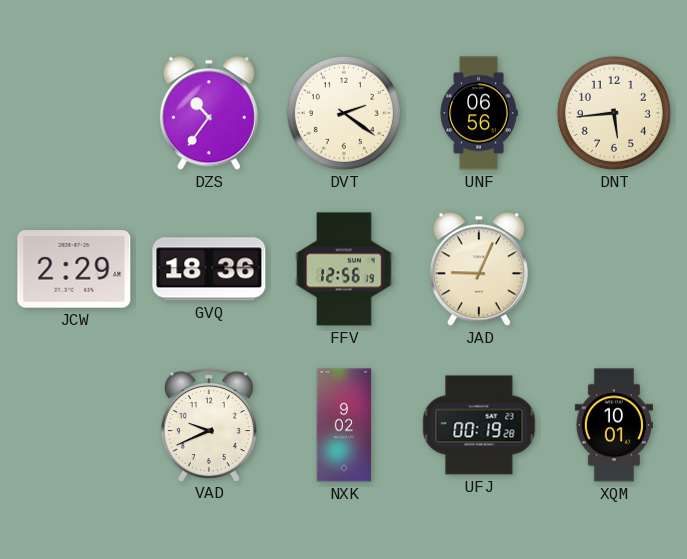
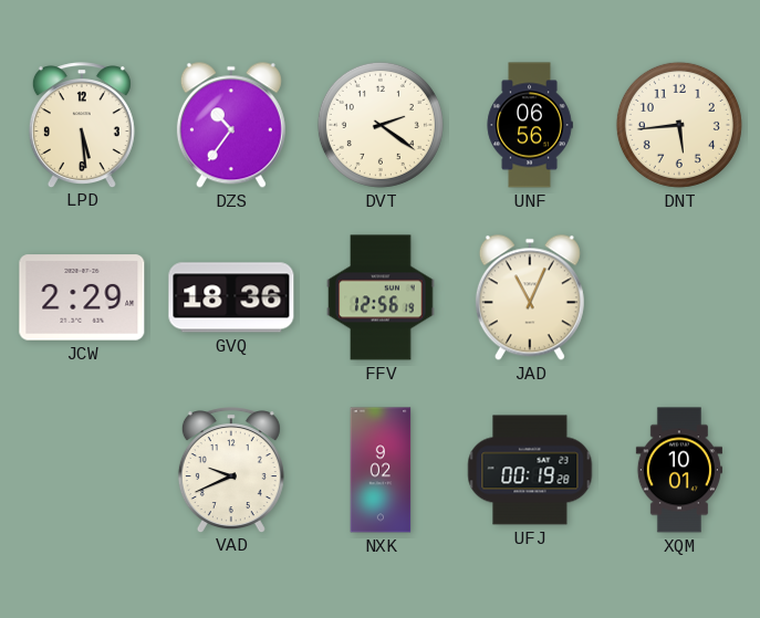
LPD: none -> 5:29 (82, 125)
JAD: 9:04 -> 11:04 (530, 297)
